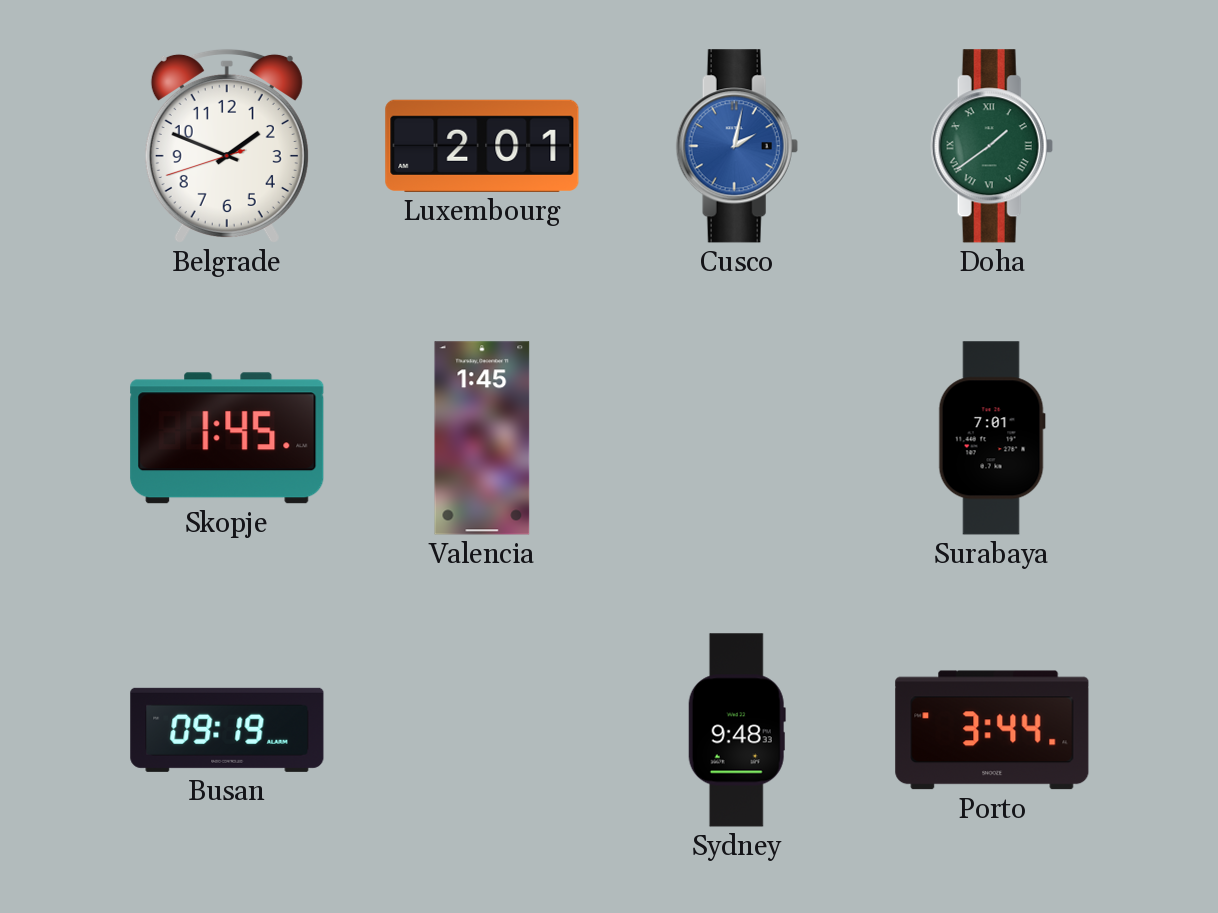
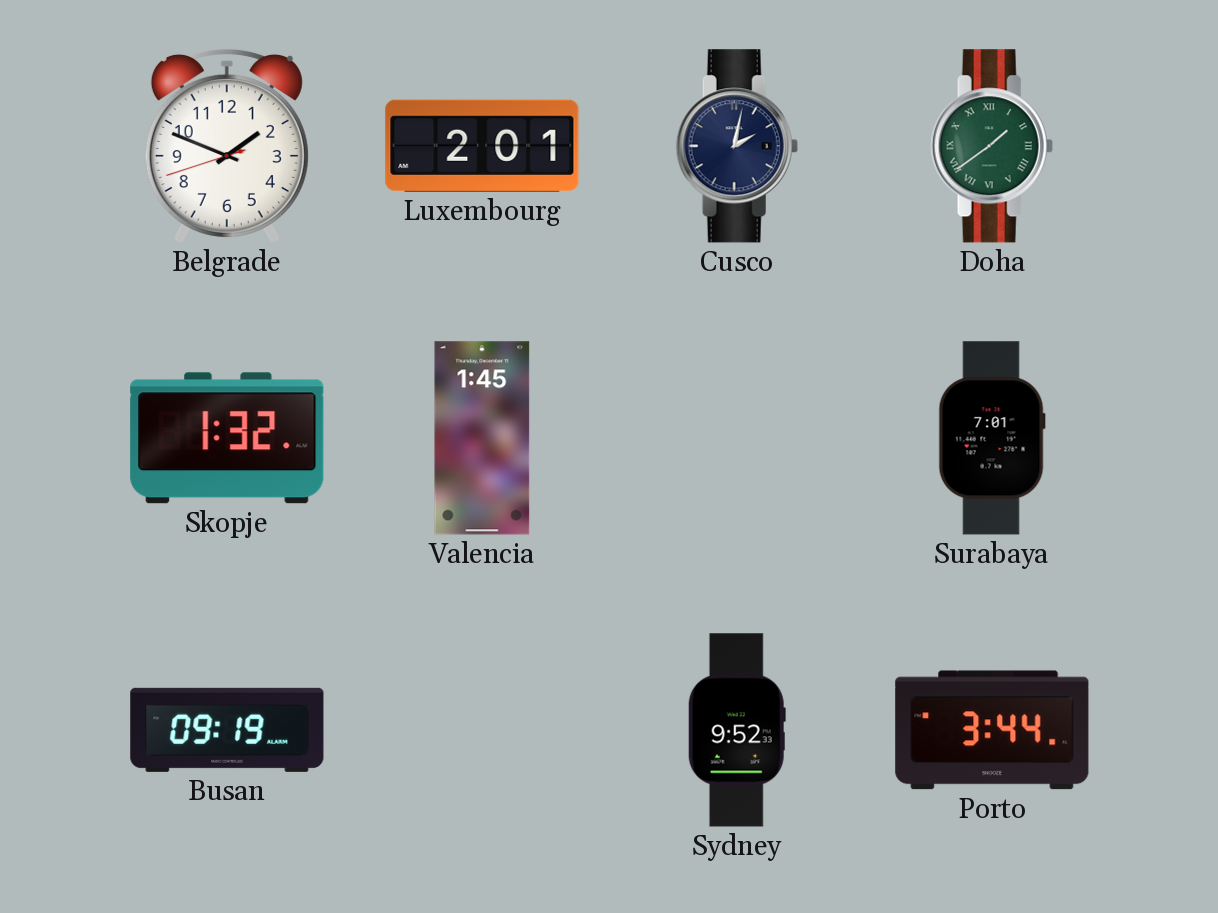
Cusco dial: blue -> navy (737, 146)
Skopje: 1:45 -> 1:32 (227, 438)
Sydney: 9:48 -> 9:52 (737, 730)
